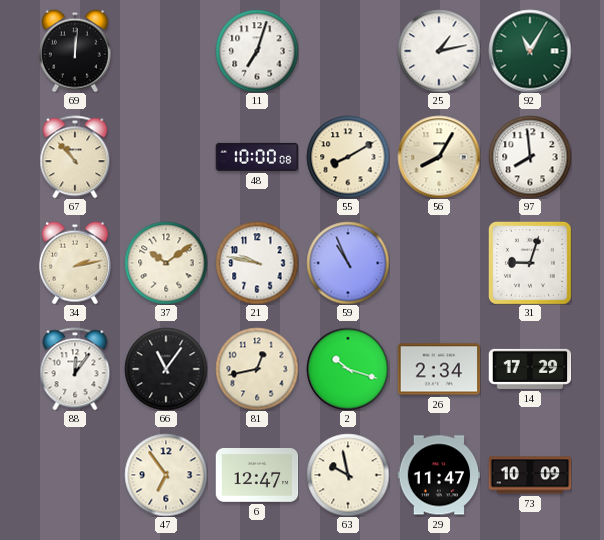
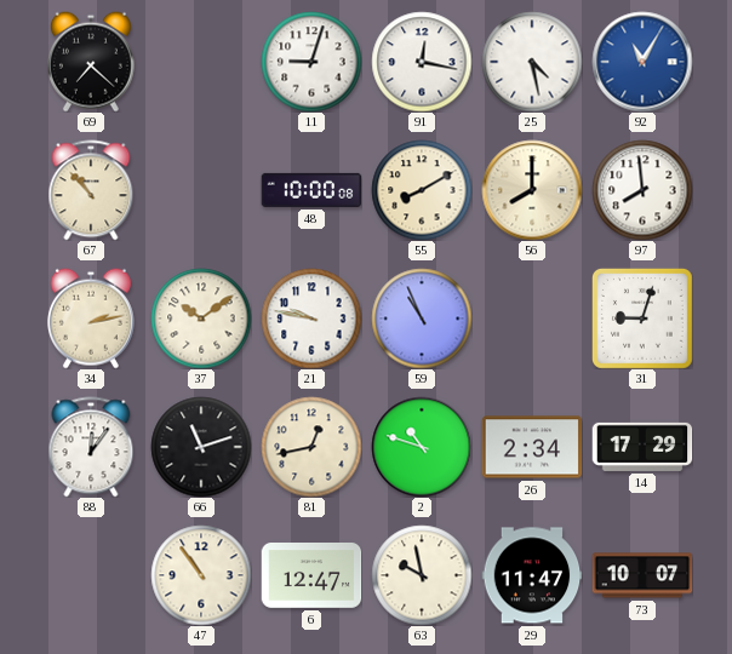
69: 12:01 -> 7:22 (91, 62)
11: 7:03 -> 9:03 (311, 62)
91: none -> 12:17 (422, 62)
25: 1:13 -> 4:28 (532, 62)
92 dial: green -> blue (642, 62)
56: 8:05 -> 8:00 (532, 190)
66: 11:06 -> 11:12 (201, 447)
2: 10:18 -> 10:48 (422, 447)
47: 6:54 -> 10:54 (201, 575)
73: 10:09 -> 10:07 (642, 575)
